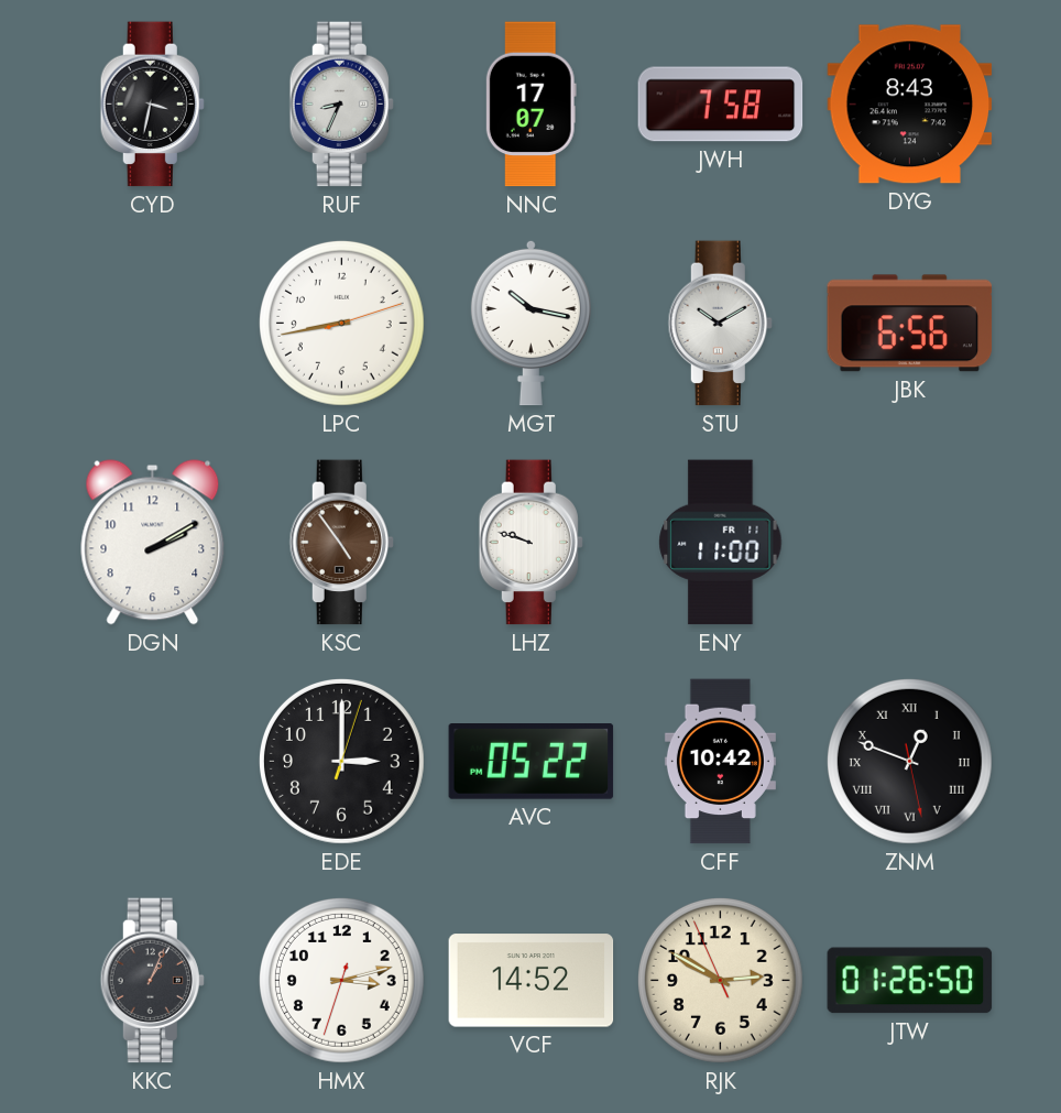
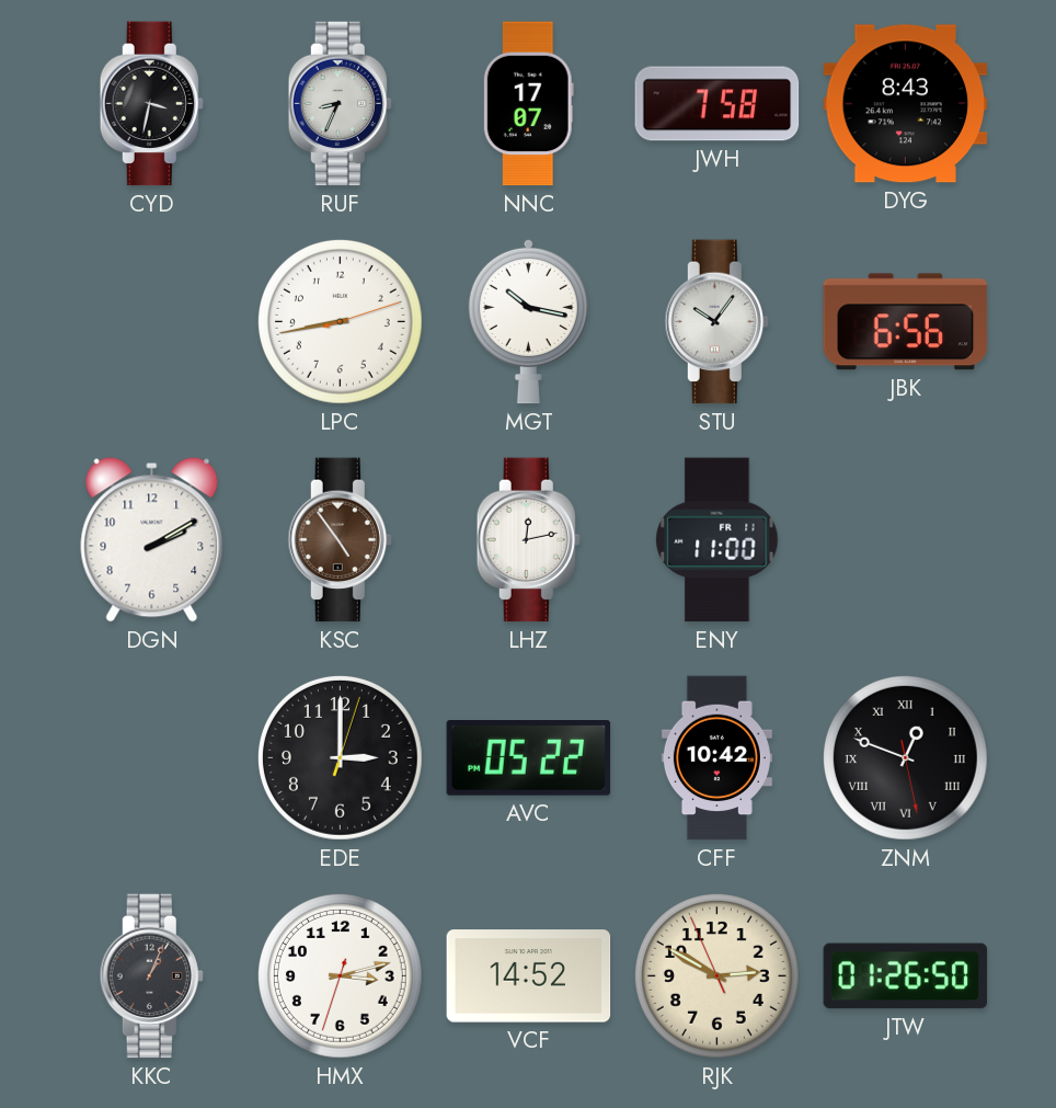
STU: 10:10 -> 10:06 (716, 322)
LHZ: 9:48 -> 12:13 (528, 540)
